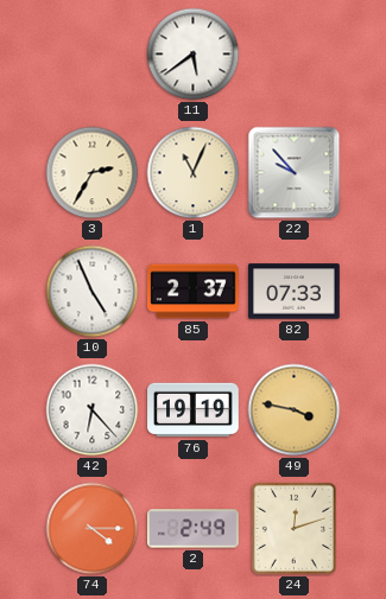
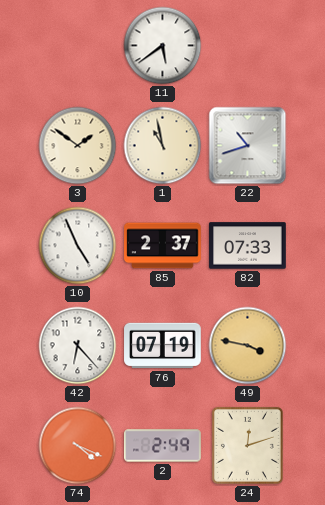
3: 2:35 -> 1:51 (78, 146)
1: 11:04 -> 10:58 (163, 146)
22: 9:53 -> 10:42 (248, 146)
76: 19:19 -> 07:19 (163, 346)
74: 4:15 -> 4:19 (78, 446)
